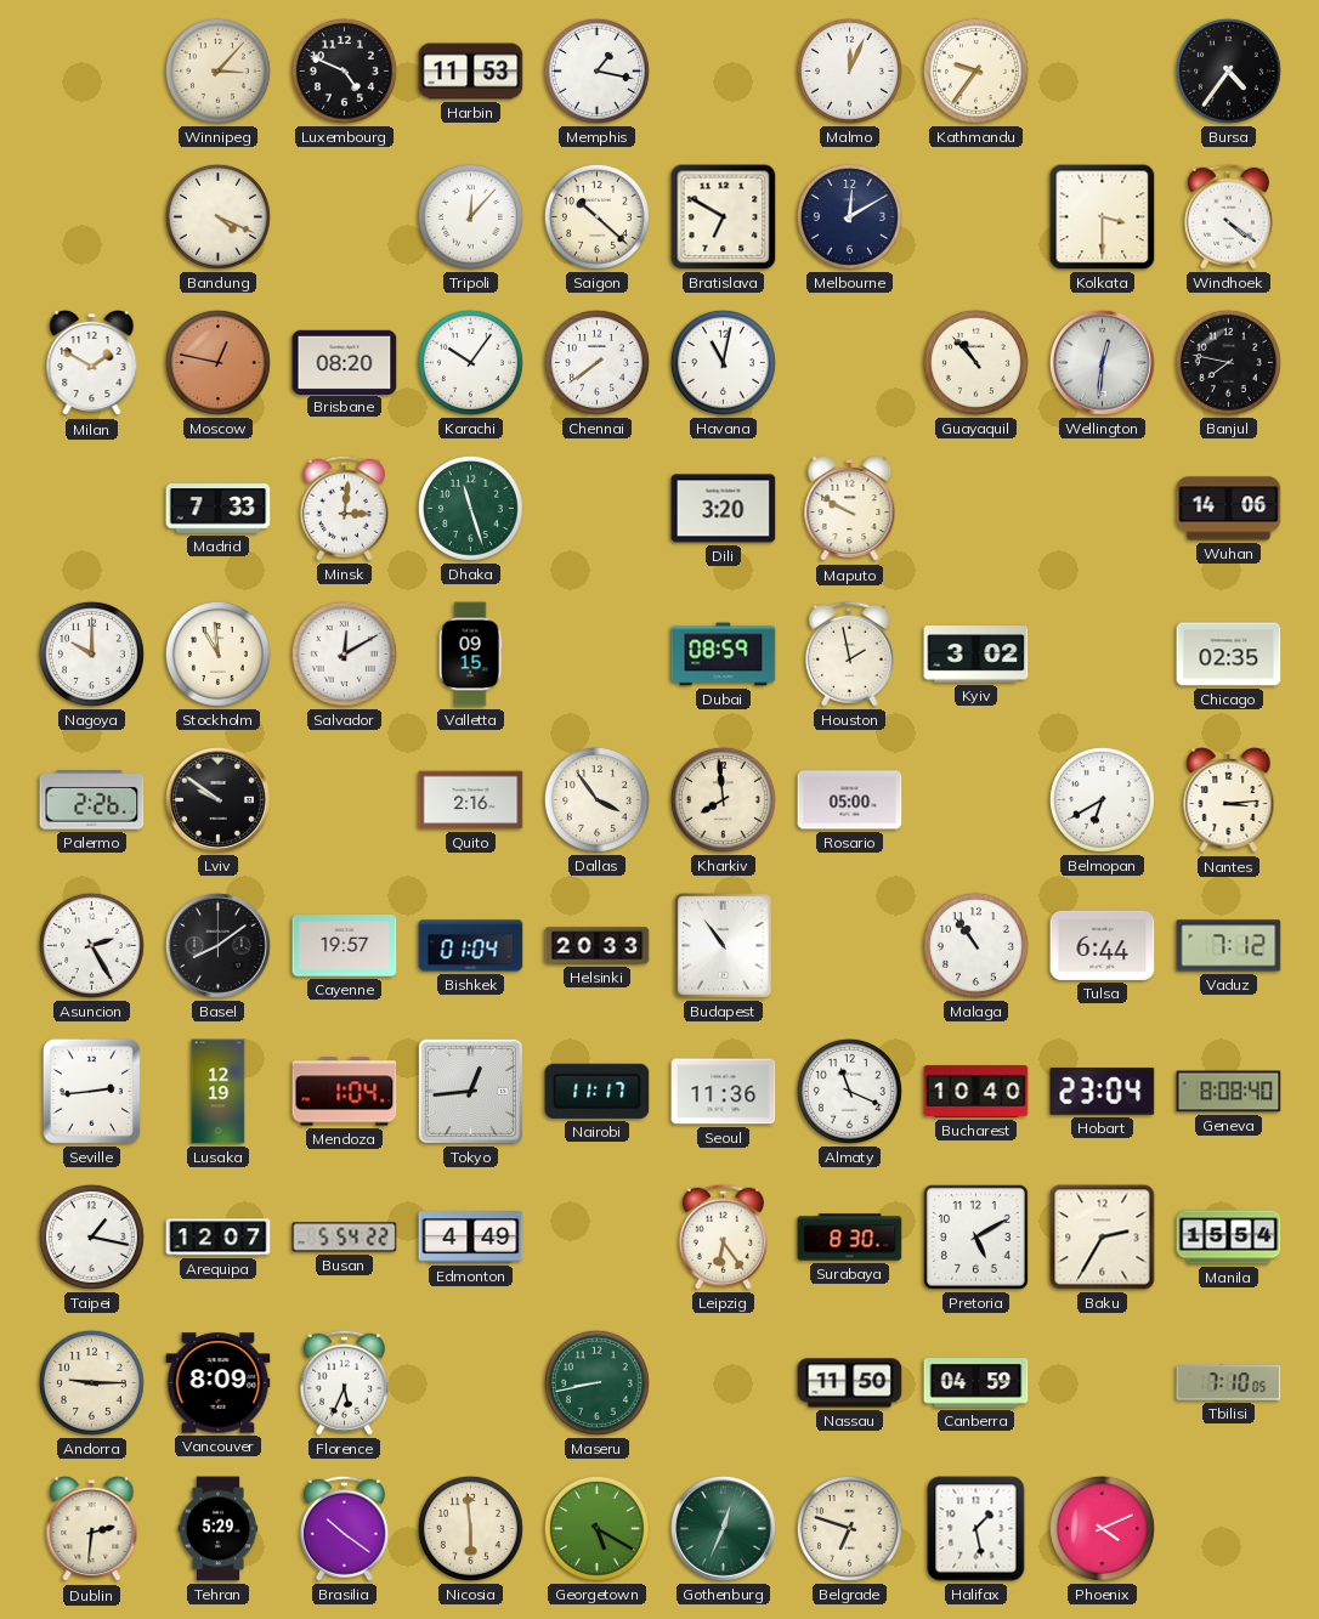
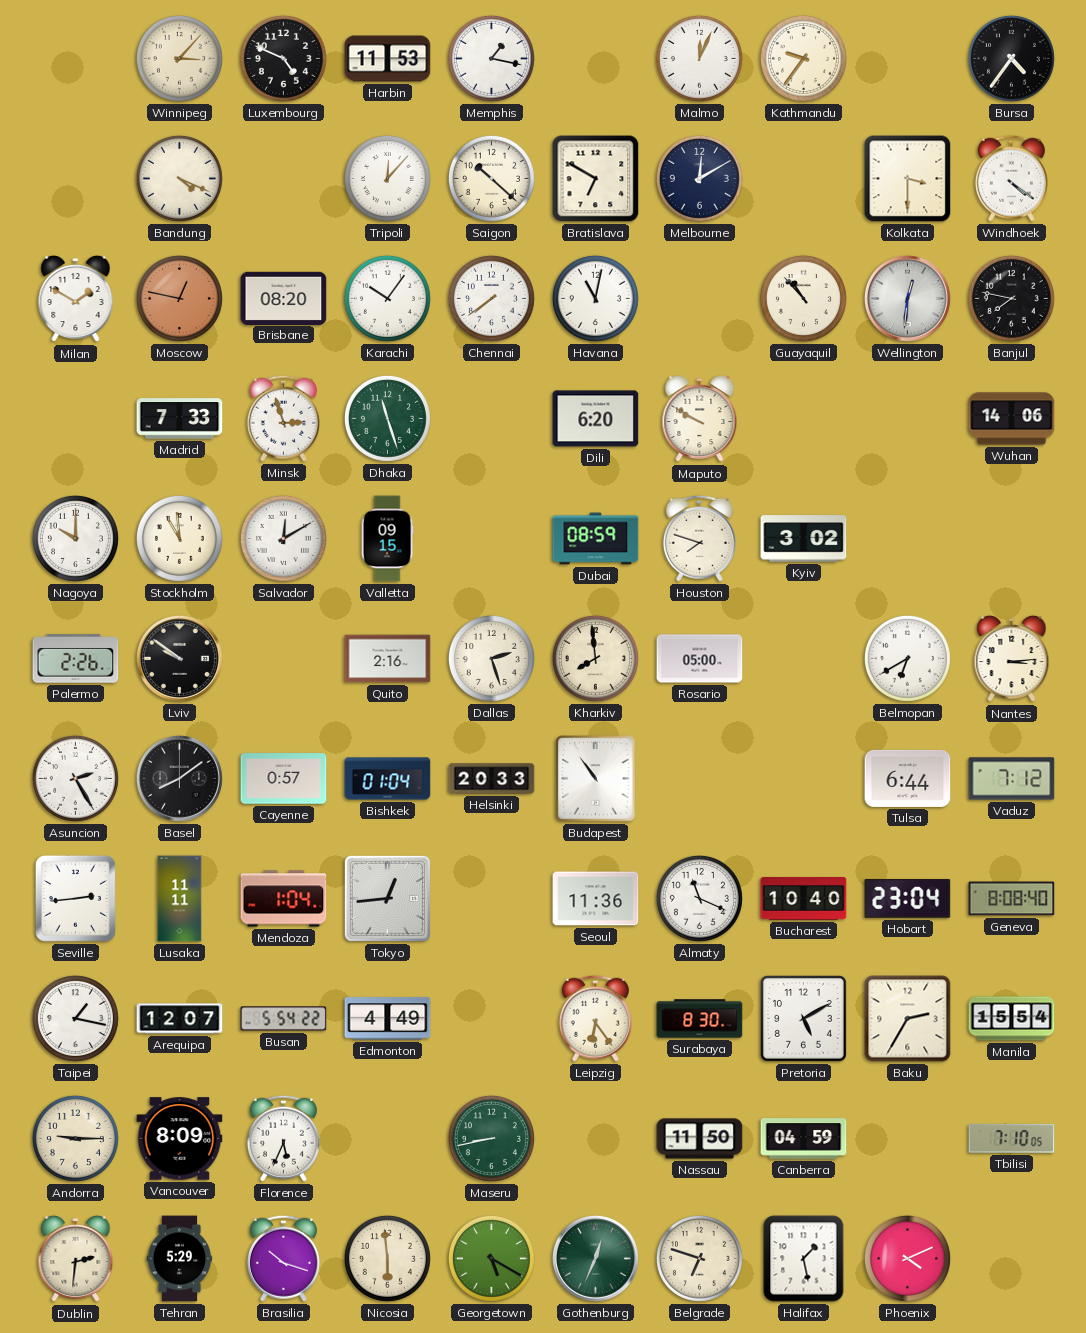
Minsk: 3:01 -> 2:57 (283, 418)
Dili: 3:20 -> 6:20 (596, 419)
Houston: 1:58 -> 7:48 (699, 538)
Chicago: 02:35 -> none (1229, 655)
Dallas: 3:54 -> 2:27 (491, 658)
Cayenne: 19:57 -> 0:57 (284, 779)
Malaga: 10:54 -> none (975, 945)
Lusaka: 12:19 -> 11:11 (180, 899)
Nairobi: 11:17 -> none (598, 1091)
Brasilia: 10:21 -> 10:18 (283, 1258)
